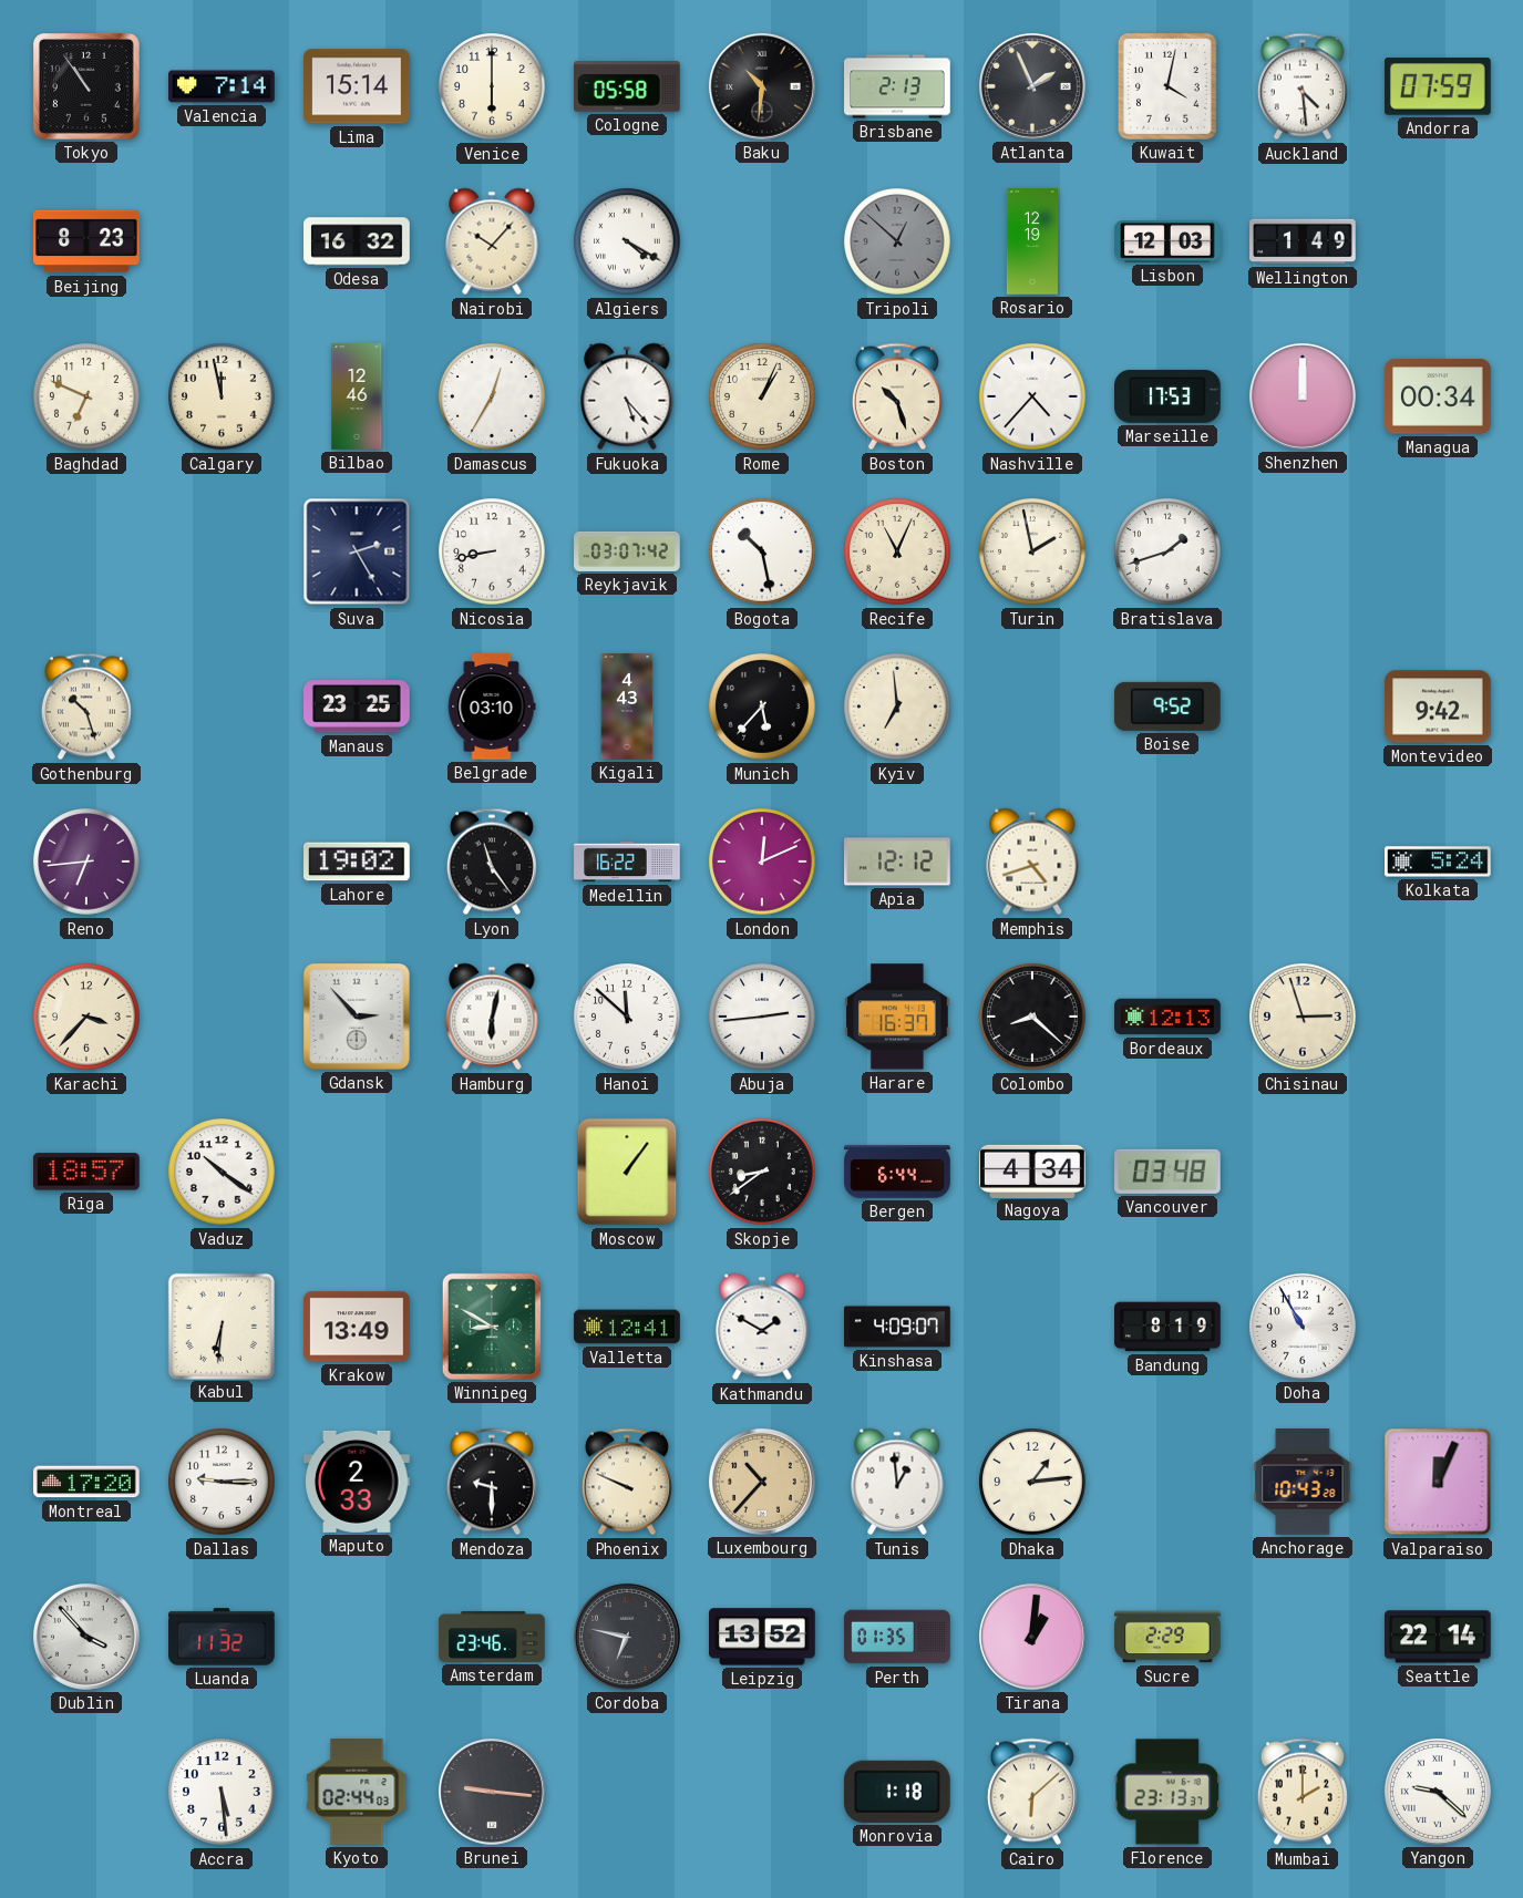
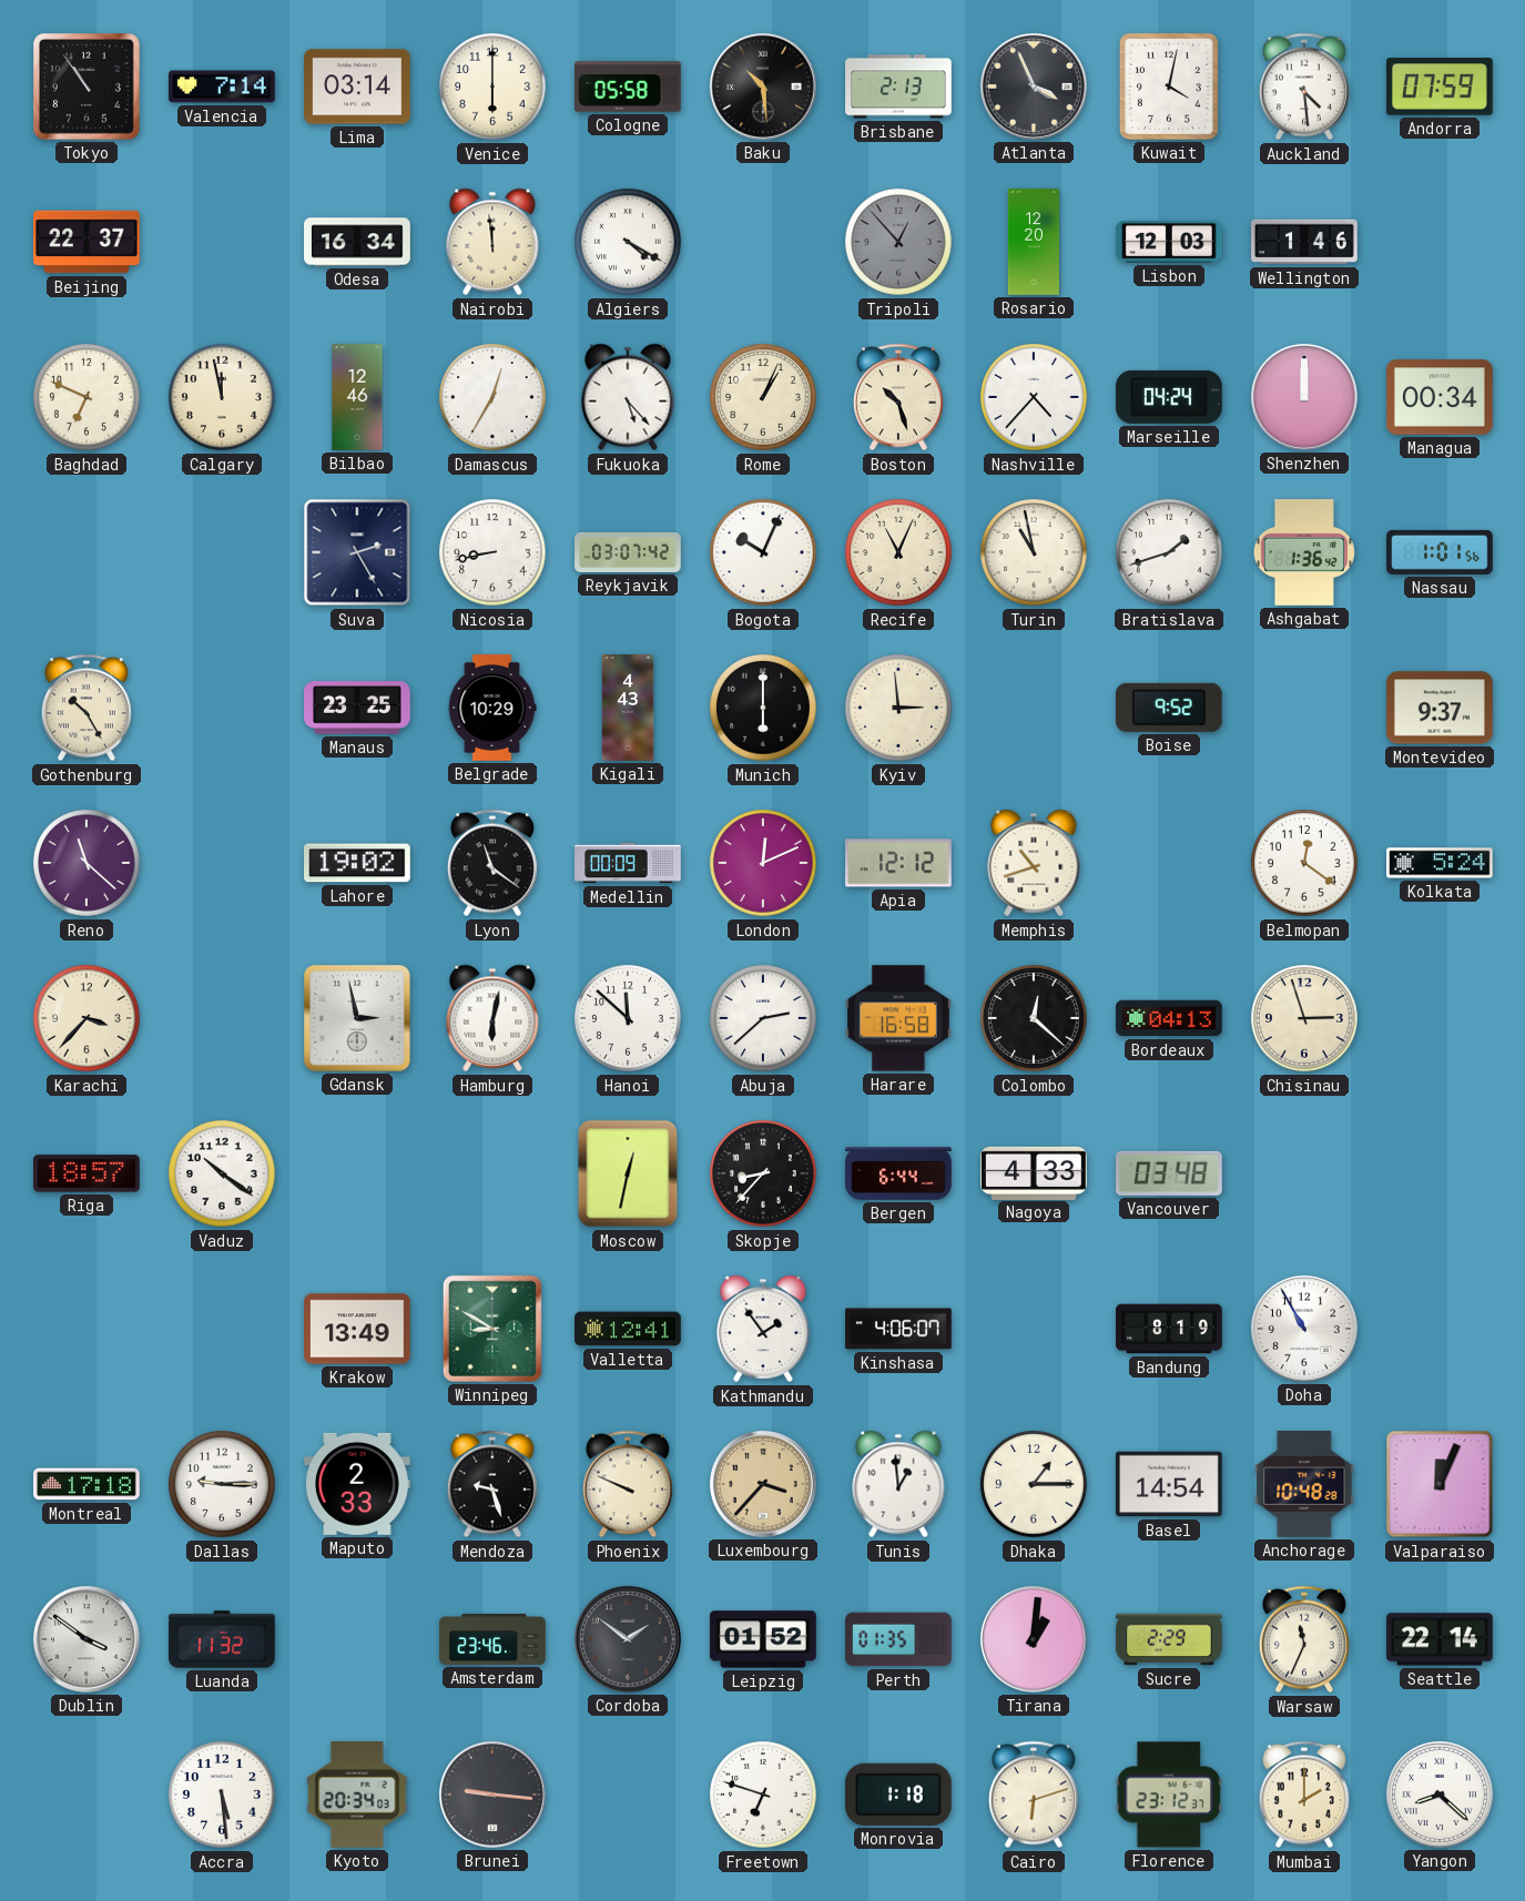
Lima: 15:14 -> 03:14 (357, 87)
Baku: 10:31 -> 10:29 (763, 87)
Atlanta: 1:56 -> 3:56 (1034, 87)
Beijing: 8:23 -> 22:37 (87, 242)
Odesa: 16:32 -> 16:34 (357, 242)
Nairobi: 10:07 -> 11:59 (492, 242)
Tripoli: 12:52 -> 12:53 (898, 242)
Rosario: 12:19 -> 12:20 (1034, 242)
Wellington: 1:49 -> 1:46 (1304, 242)
Marseille: 17:53 -> 04:24 (1170, 397)
Bogota: 10:28 -> 10:04 (763, 552)
Turin: 1:58 -> 10:58 (1034, 552)
Ashgabat: none -> 1:36 (1304, 553)
Nassau: none -> 1:01 (1440, 552)
Gothenburg: 10:27 -> 10:25 (87, 708)
Belgrade: 03:10 -> 10:29 (492, 708)
Munich: 5:37 -> 6:00 (763, 708)
Kyiv: 6:59 -> 2:59 (898, 708)
Montevideo: 9:42 -> 9:37 (1440, 708)
Reno: 6:44 -> 11:22 (87, 863)
Lyon: 11:24 -> 11:21 (492, 863)
Medellin: 16:22 -> 00:09 (628, 863)
Memphis: 4:42 -> 10:42 (1034, 863)
Belmopan: none -> 12:21 (1304, 863)
Gdansk: 2:53 -> 2:58 (358, 1019)
Abuja: 2:44 -> 2:38 (763, 1018)
Harare: 16:37 -> 16:58 (899, 1018)
Colombo: 8:22 -> 12:22 (1034, 1018)
Bordeaux: 12:13 -> 04:13 (1169, 1018)
Moscow: 1:06 -> 12:32 (628, 1173)
Skopje: 8:39 -> 8:37 (763, 1173)
Nagoya: 4:34 -> 4:33 (1034, 1172)
Kabul: 6:31 -> none (220, 1325)
Kathmandu: 1:50 -> 1:54 (763, 1329)
Kinshasa: 4:09 -> 4:06 (898, 1329)
Montreal: 17:20 -> 17:18 (87, 1484)
Mendoza: 9:30 -> 9:27 (492, 1484)
Luxembourg: 10:37 -> 3:37 (763, 1484)
Dhaka: 1:14 -> 1:15 (1034, 1484)
Basel: none -> 14:54 (1170, 1484)
Anchorage: 10:43 -> 10:48 (1304, 1485)
Dublin: 3:53 -> 3:51 (87, 1639)
Cordoba: 6:47 -> 1:51 (628, 1639)
Leipzig: 13:52 -> 01:52 (763, 1639)
Warsaw: none -> 11:34 (1304, 1639)
Kyoto: 02:44 -> 20:34 (357, 1795)
Freetown: none -> 6:48 (763, 1795)
Cairo: 6:08 -> 6:12 (1034, 1795)
Florence: 23:13 -> 23:12 (1168, 1795)
Yangon: 9:22 -> 8:22 (1440, 1795)
